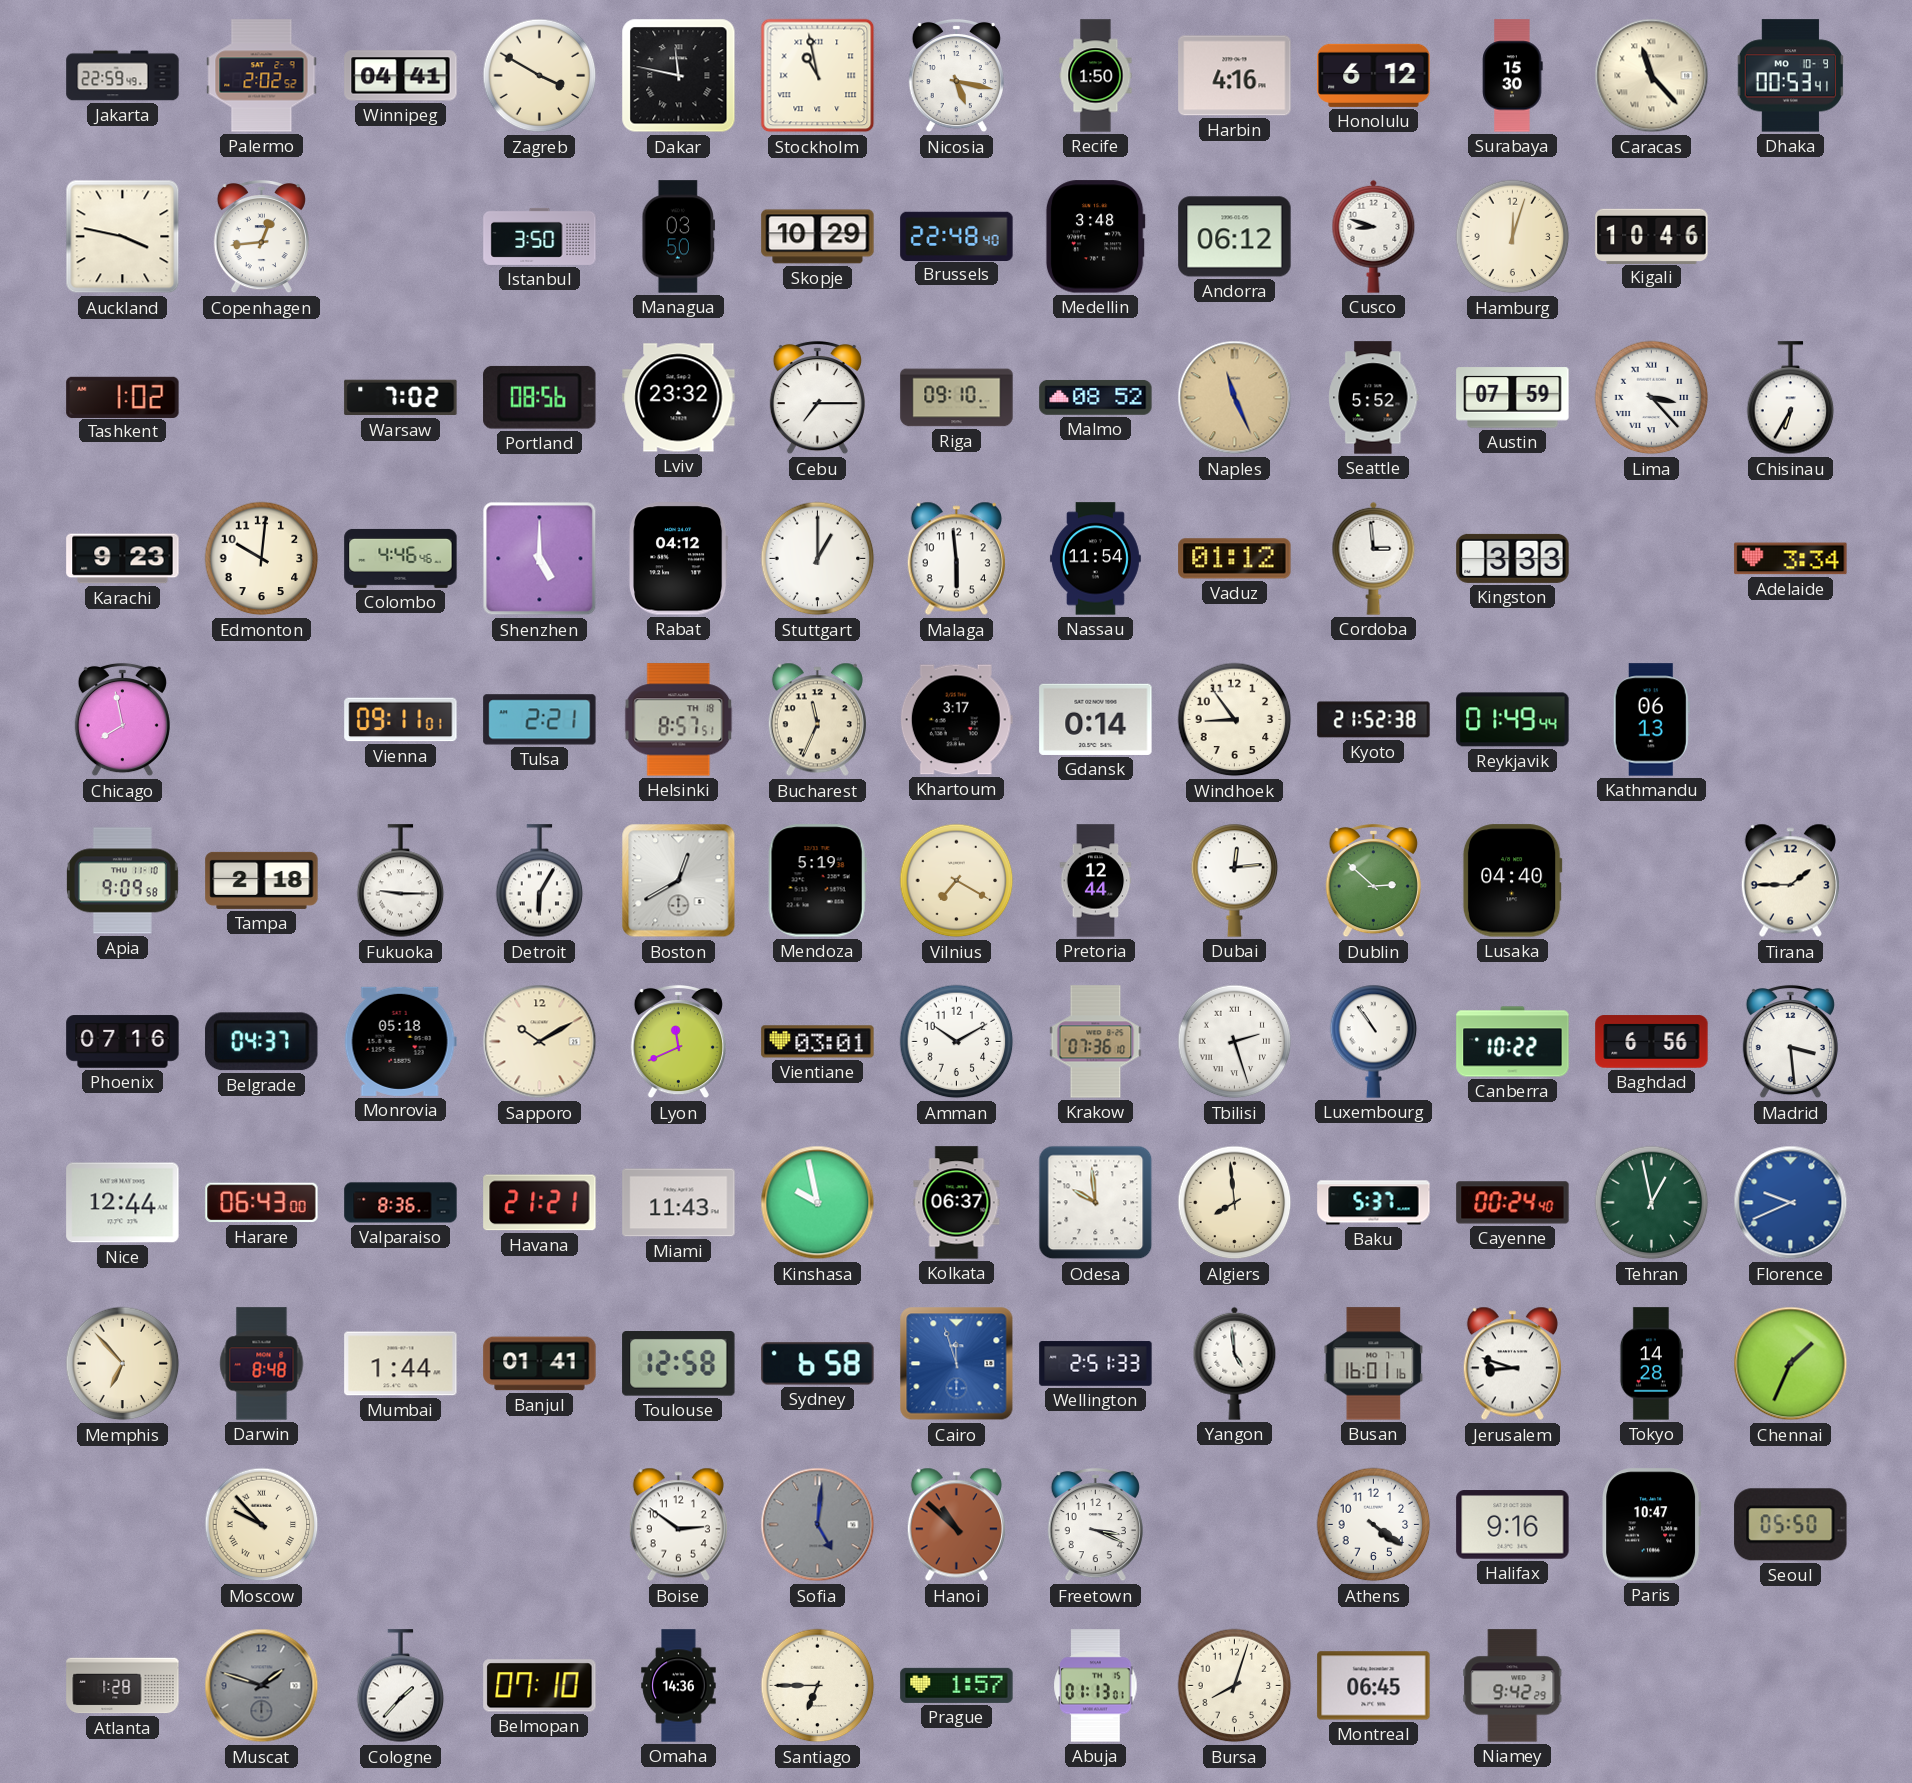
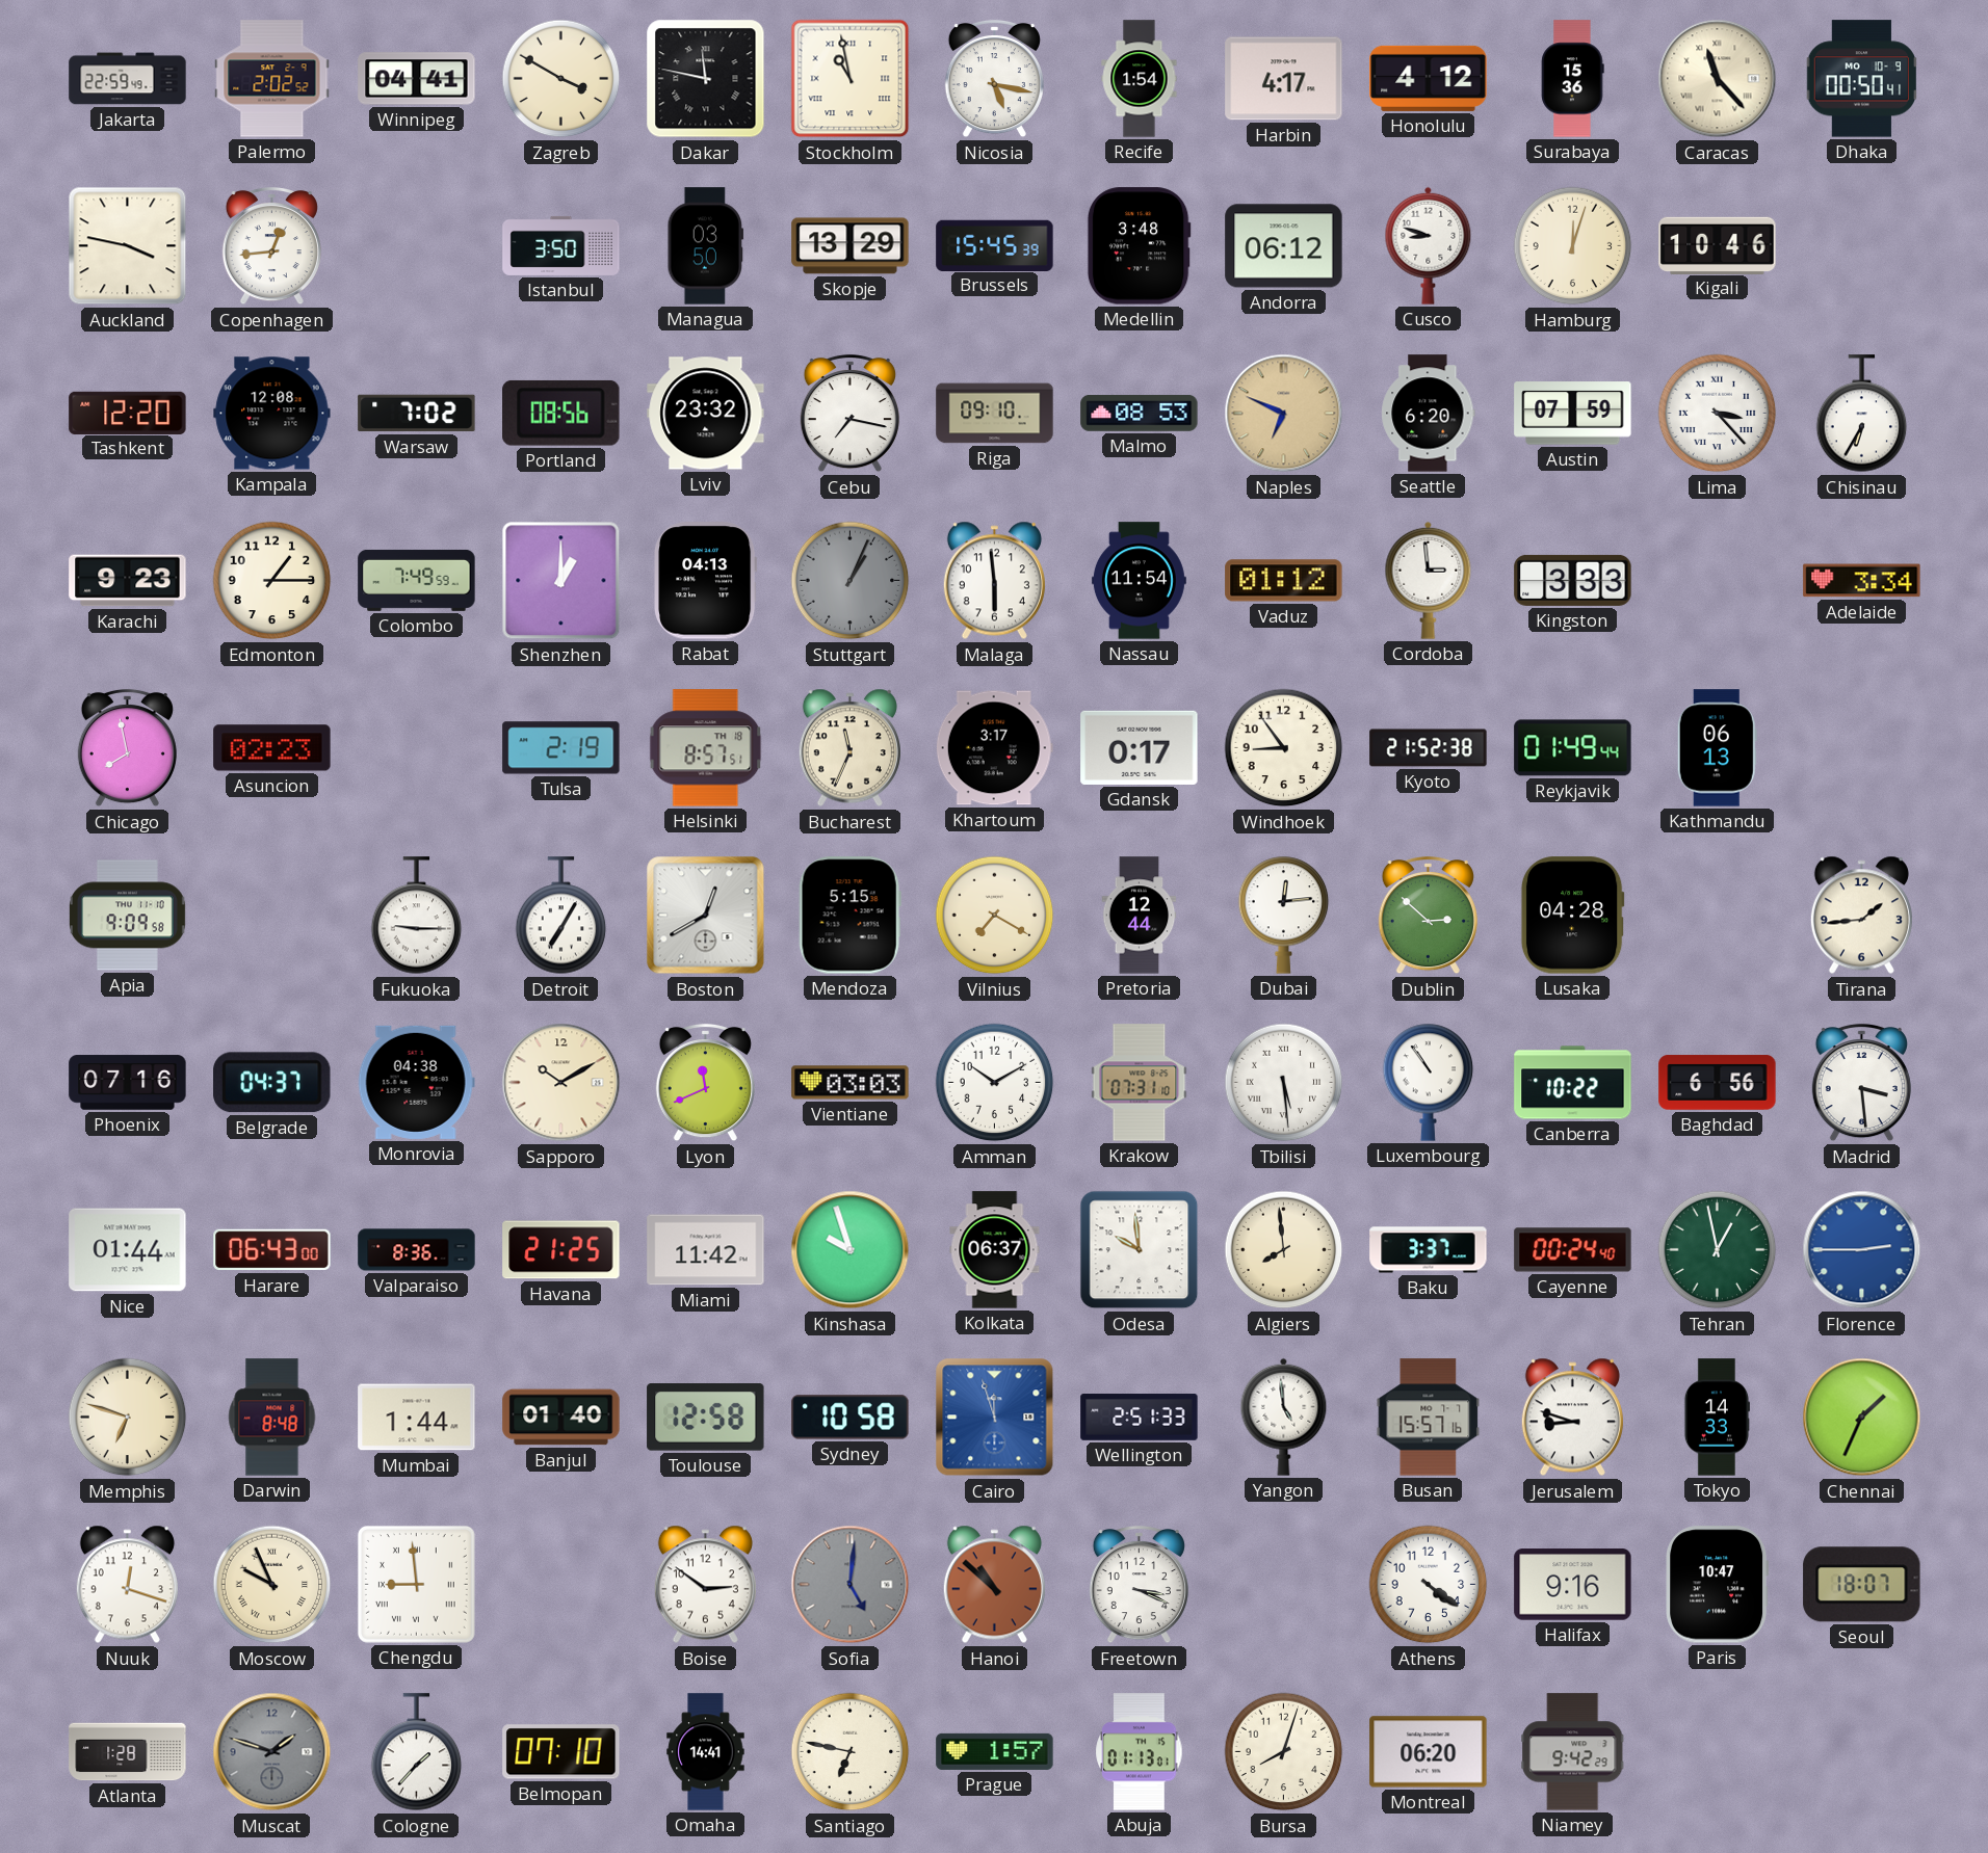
Recife: 1:50 -> 1:54 (1140, 79)
Harbin: 4:16 -> 4:17 (1284, 79)
Honolulu: 6:12 -> 4:12 (1429, 78)
Surabaya: 15:30 -> 15:36 (1573, 79)
Dhaka: 00:53 -> 00:50 (1861, 79)
Skopje: 10:29 -> 13:29 (851, 246)
Brussels: 22:48 -> 15:45 (995, 245)
Tashkent: 1:02 -> 12:20 (128, 413)
Kampala: none -> 12:08 (272, 414)
Cebu: 7:15 -> 7:17 (849, 414)
Malmo: 08:52 -> 08:53 (1140, 413)
Naples: 11:26 -> 6:49 (1284, 414)
Seattle: 5:52 -> 6:20 (1429, 414)
Edmonton: 10:01 -> 1:15 (272, 581)
Colombo: 4:46 -> 7:49 (417, 580)
Shenzhen: 5:00 -> 1:00 (561, 581)
Rabat: 04:12 -> 04:13 (706, 581)
Stuttgart: 1:00 -> 1:04 (851, 581)
Stuttgart dial: white -> grey (851, 581)
Asuncion: none -> 02:23 (272, 748)
Vienna: 09:11 -> none (401, 720)
Tulsa: 2:21 -> 2:19 (561, 748)
Gdansk: 0:14 -> 0:17 (1140, 747)
Tampa: 2:18 -> none (262, 880)
Detroit: 6:05 -> 7:05 (561, 916)
Mendoza: 5:19 -> 5:15 (849, 916)
Lusaka: 04:40 -> 04:28 (1572, 916)
Tirana: 1:45 -> 1:44 (1861, 916)
Monrovia: 05:18 -> 04:38 (416, 1082)
Vientiane: 03:01 -> 03:03 (851, 1083)
Krakow: 07:36 -> 07:31 (1140, 1083)
Tbilisi: 2:27 -> 5:29 (1284, 1083)
Nice: 12:44 -> 01:44 (128, 1250)
Havana: 21:21 -> 21:25 (561, 1250)
Miami: 11:43 -> 11:42 (706, 1250)
Kinshasa: 9:58 -> 9:57 (851, 1250)
Baku: 5:37 -> 3:37 (1429, 1250)
Florence: 9:41 -> 2:45 (1862, 1250)
Memphis: 6:53 -> 6:48 (128, 1418)
Banjul: 01:41 -> 01:40 (561, 1418)
Sydney: 6:58 -> 10:58 (851, 1418)
Busan: 16:01 -> 15:57 (1429, 1418)
Tokyo: 14:28 -> 14:33 (1717, 1418)
Nuuk: none -> 12:18 (127, 1585)
Moscow: 9:53 -> 9:56 (272, 1585)
Chengdu: none -> 8:59 (416, 1584)
Seoul: 05:50 -> 18:07 (1862, 1585)
Omaha: 14:36 -> 14:41 (706, 1752)
Santiago: 6:45 -> 6:47 (851, 1752)
Montreal: 06:45 -> 06:20 (1429, 1752)
